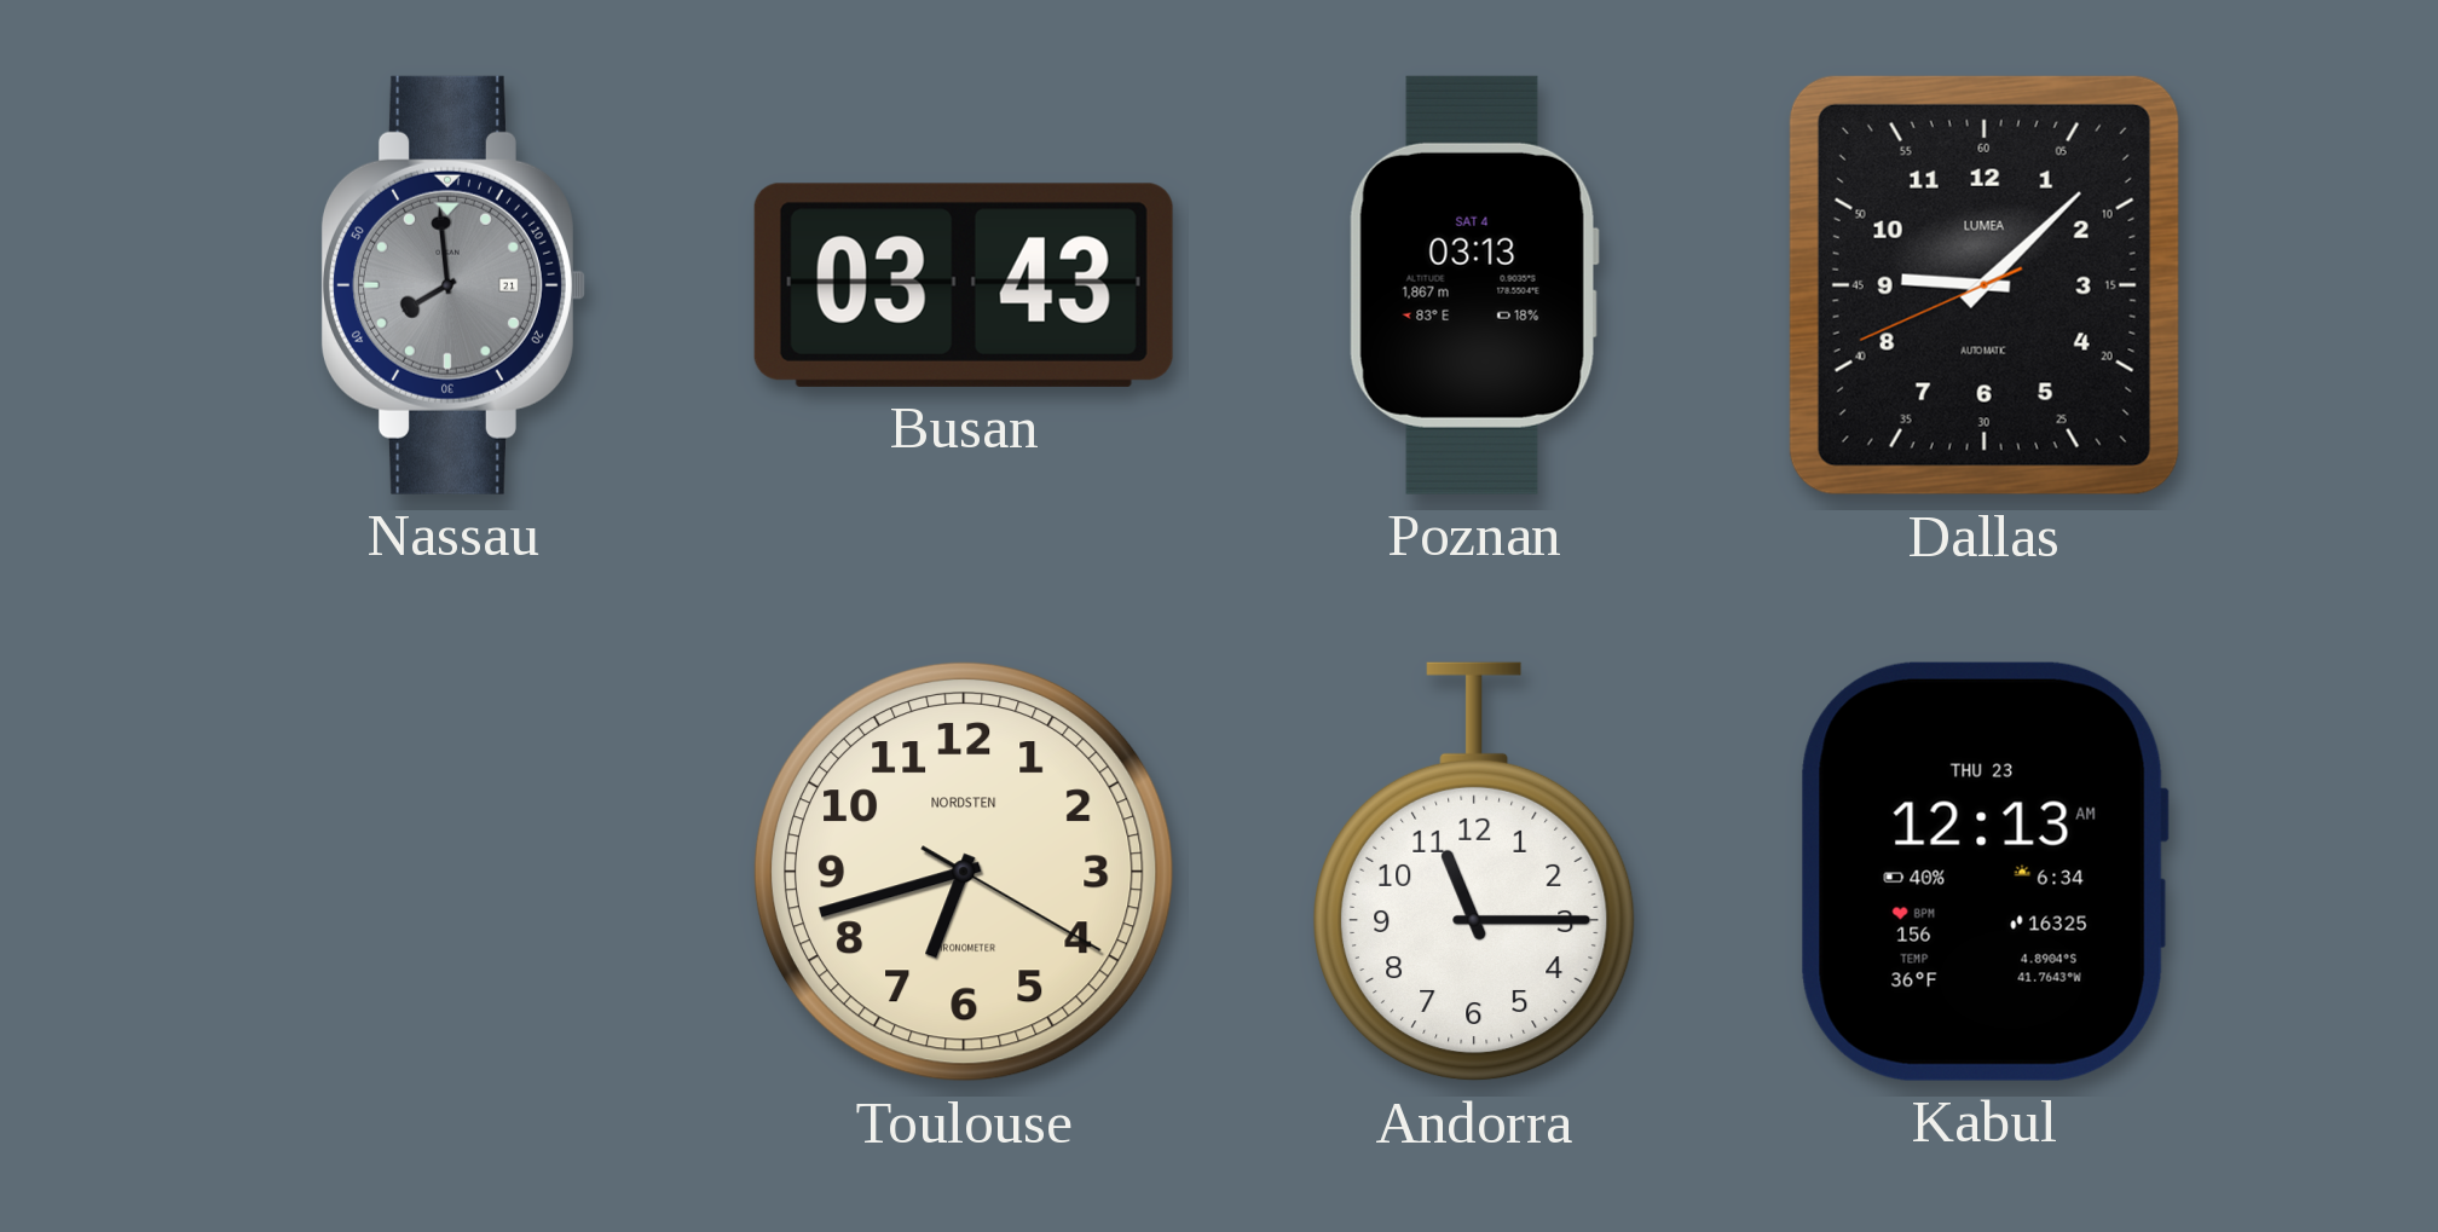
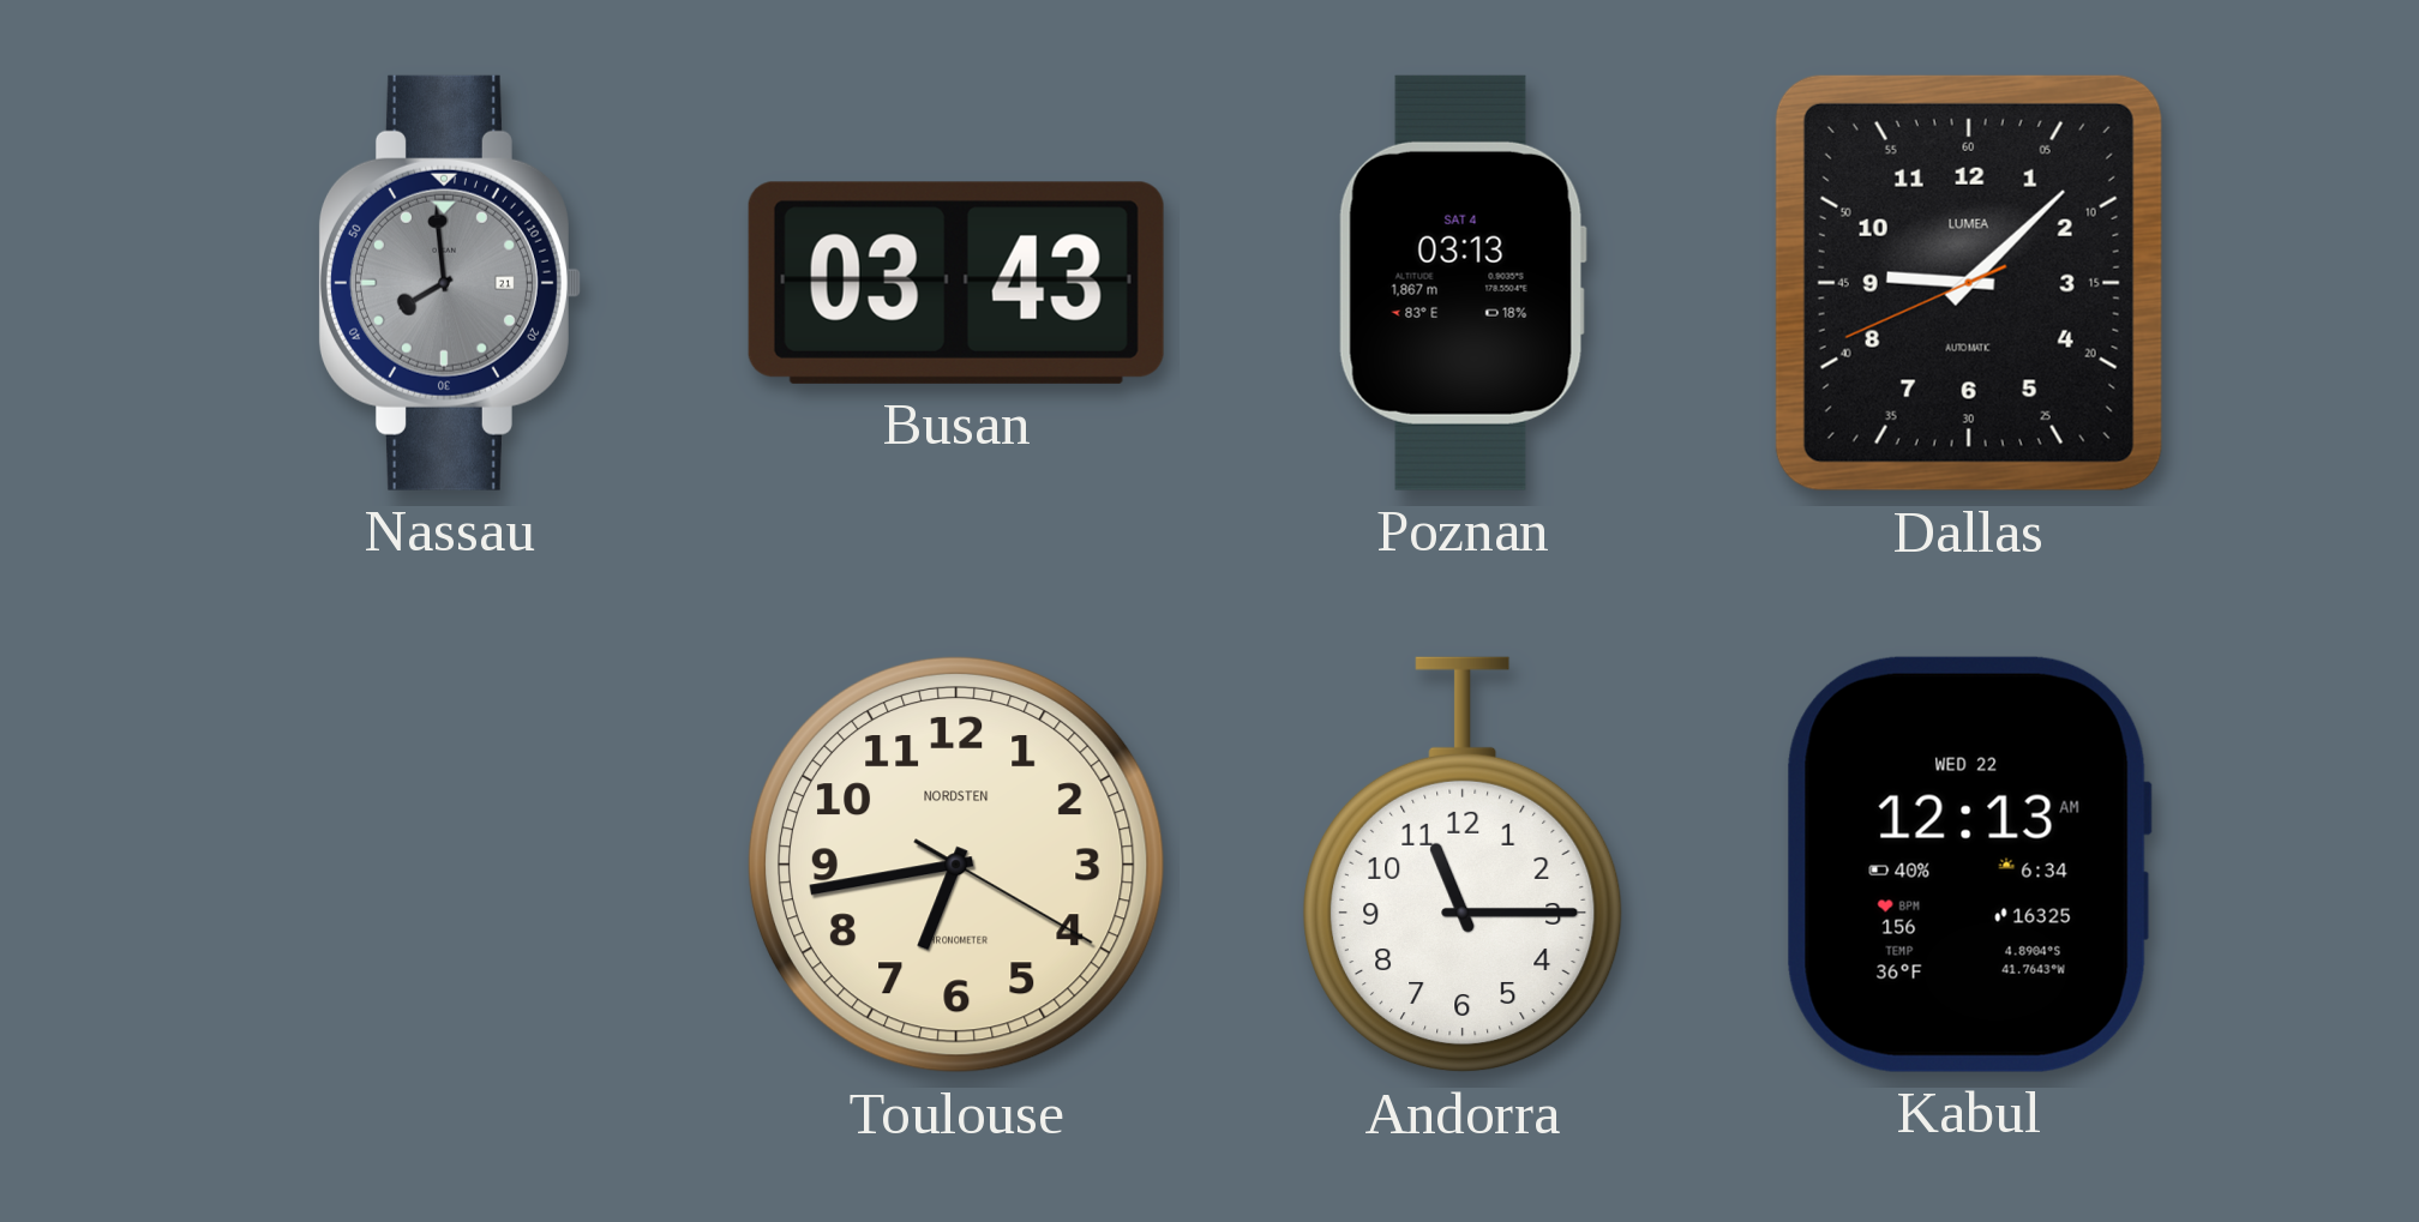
Toulouse: 6:42 -> 6:43 (956, 865)
Kabul date: THU 23 -> WED 22 (1969, 865)
